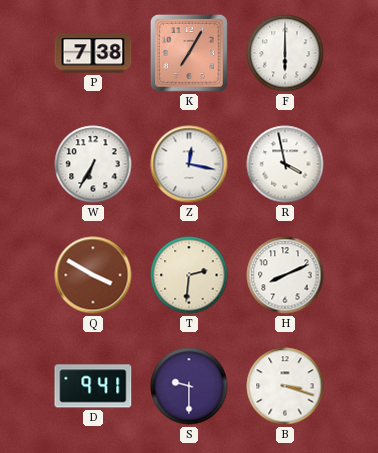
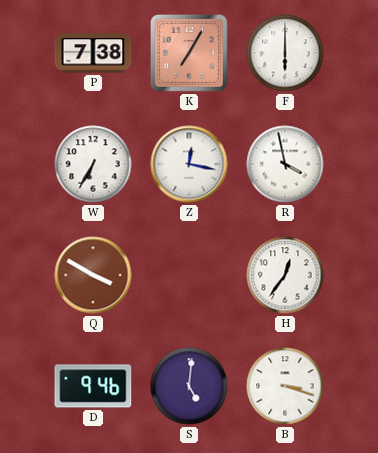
T: 2:31 -> none (189, 275)
H: 8:11 -> 12:36 (285, 275)
D: 9:41 -> 9:46 (93, 386)
S: 9:30 -> 5:01 (189, 386)
